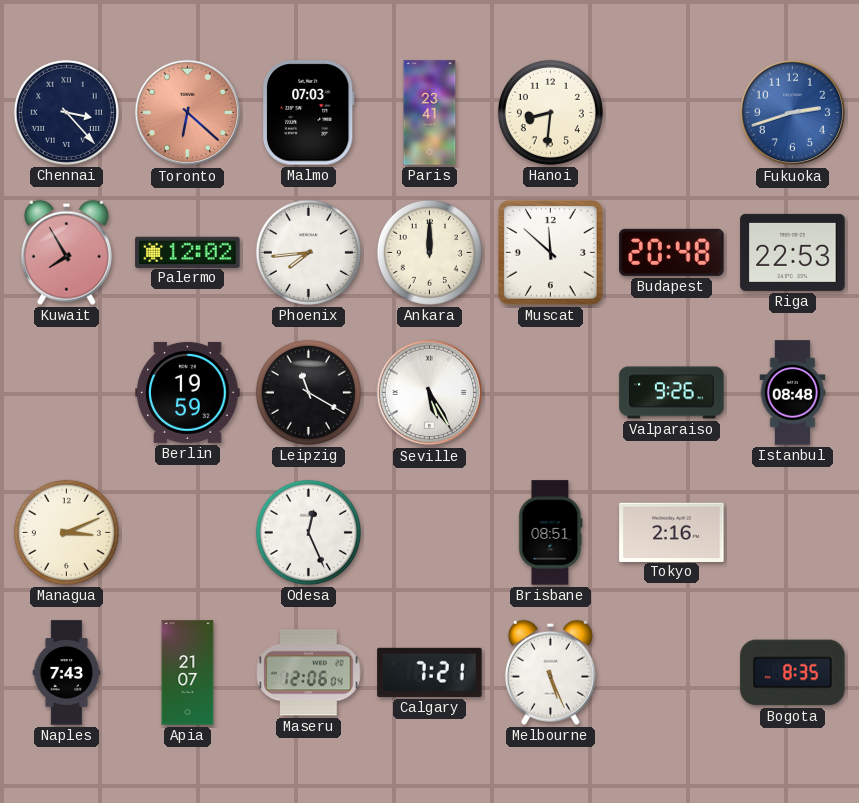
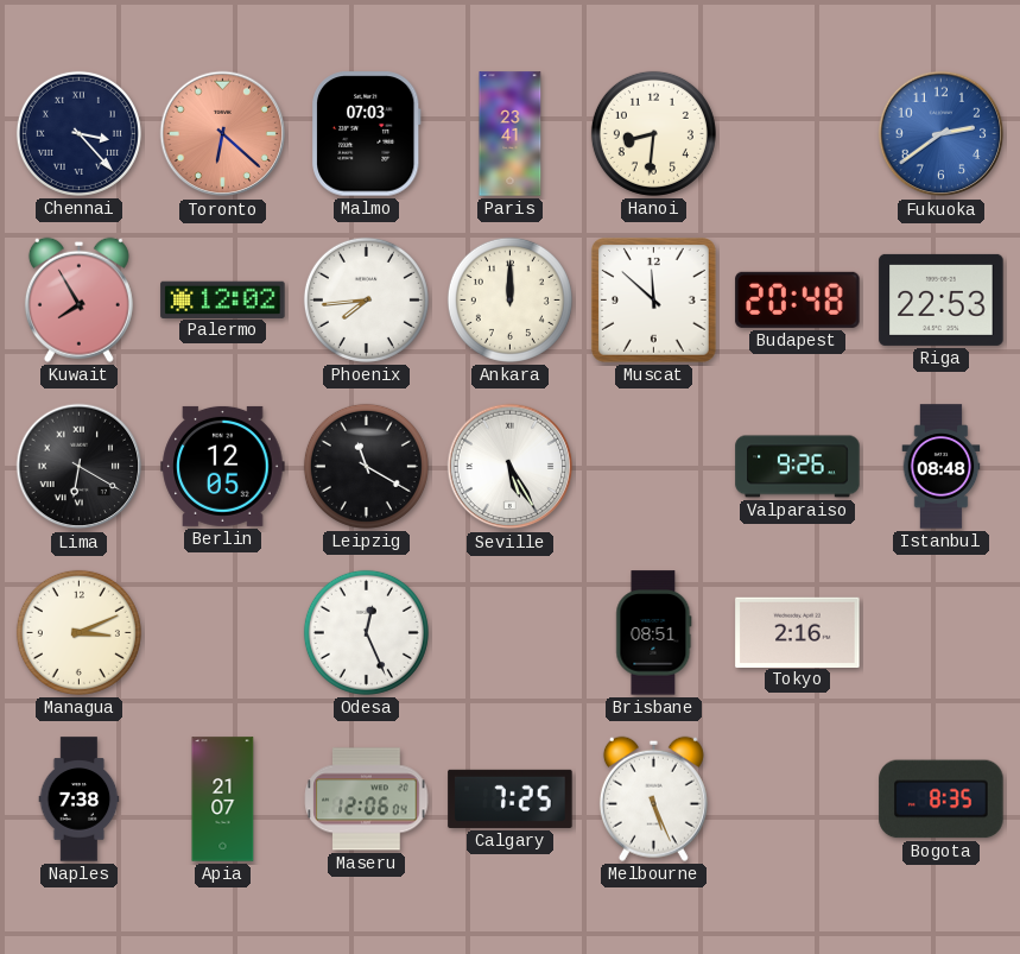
Fukuoka: 2:42 -> 2:39 (942, 134)
Lima: none -> 6:20 (80, 467)
Berlin: 19:59 -> 12:05 (223, 466)
Naples: 7:43 -> 7:38 (80, 800)
Calgary: 7:21 -> 7:25 (511, 798)
